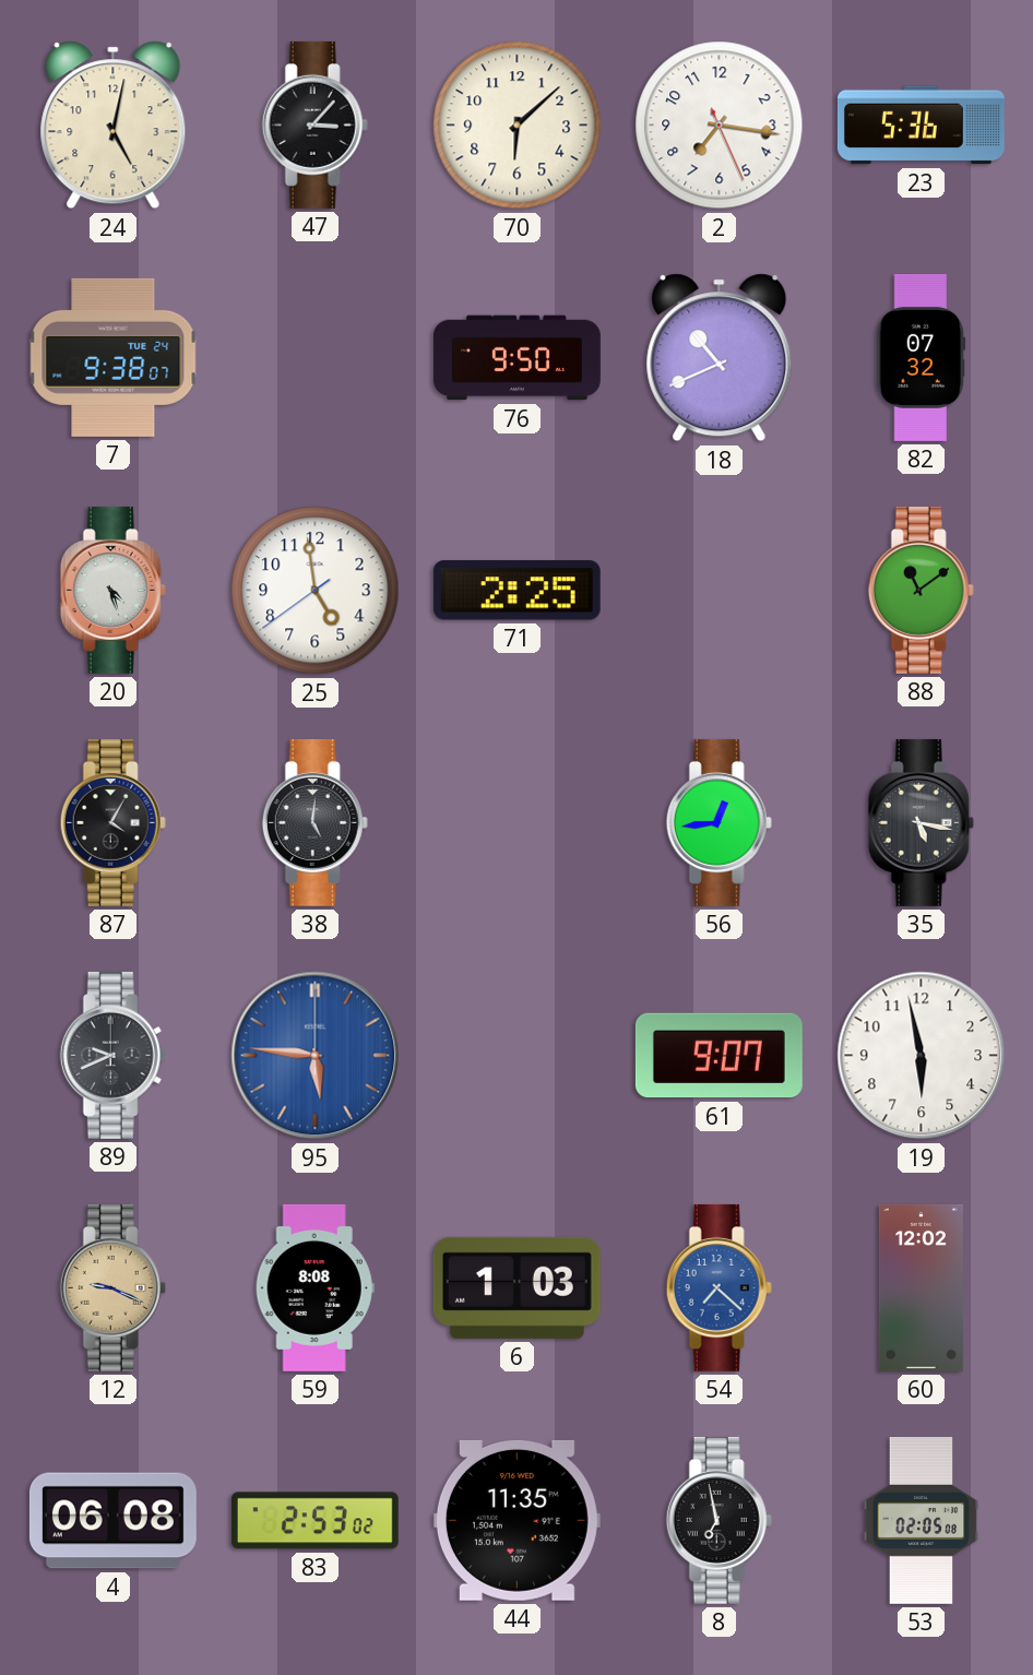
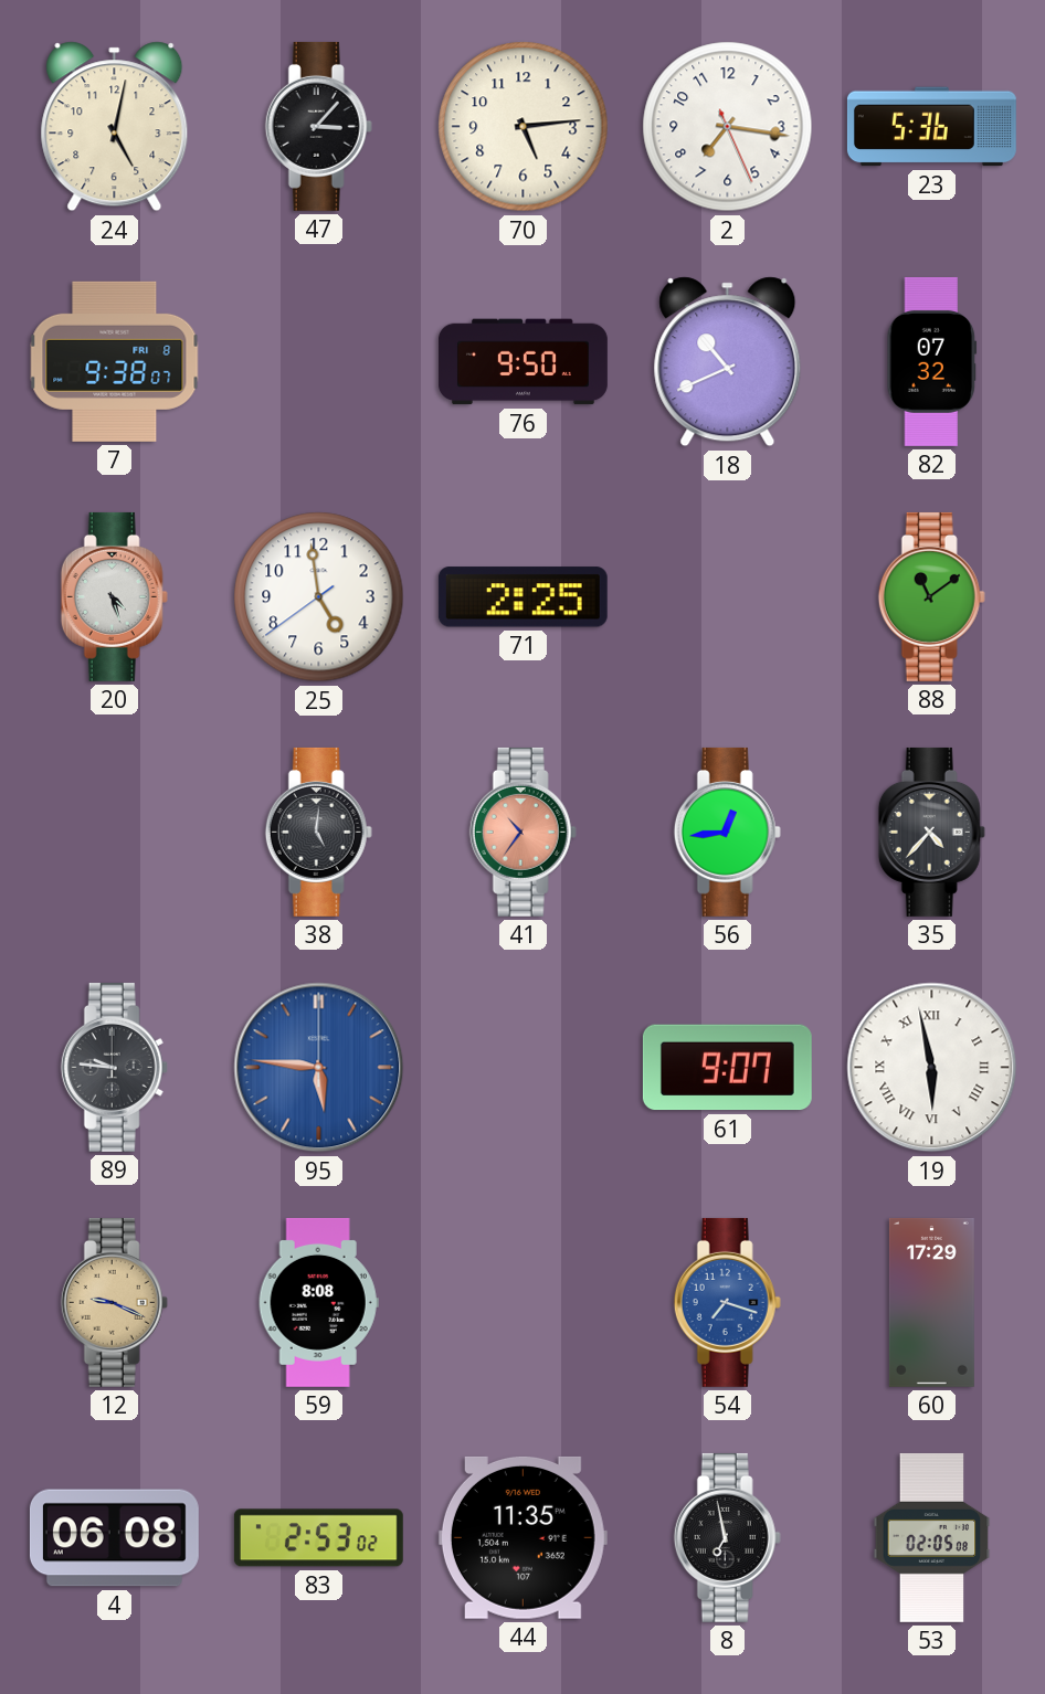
70: 6:08 -> 5:14 (524, 127)
7 date: TUE 24 -> FRI 8 (115, 361)
87: 4:05 -> none (112, 822)
41: none -> 10:36 (522, 832)
35: 5:17 -> 4:37 (931, 832)
89: 9:41 -> 9:46 (114, 1067)
19 numerals: Arabic -> Roman (932, 1068)
6: 1:03 -> none (516, 1287)
54: 7:22 -> 7:18 (727, 1302)
60: 12:02 -> 17:29 (931, 1302)
